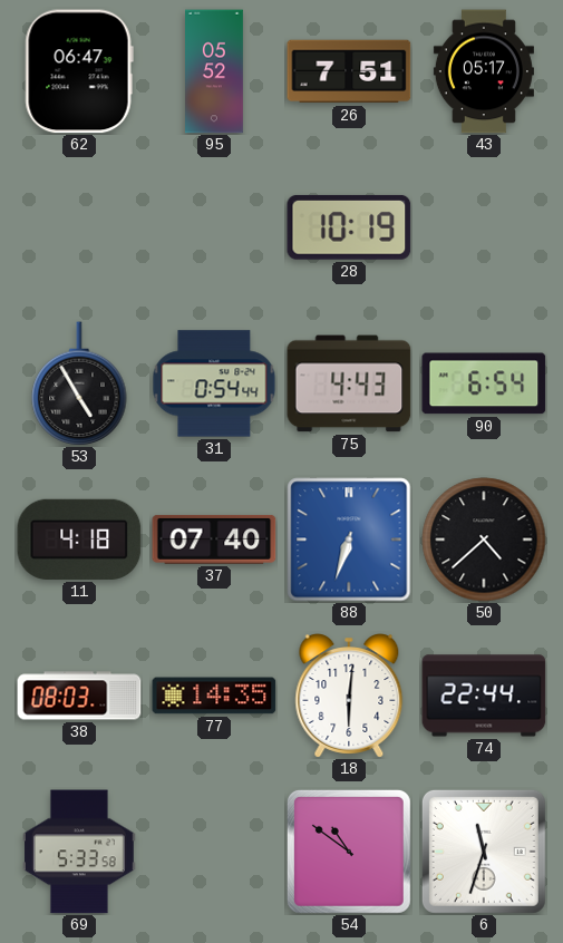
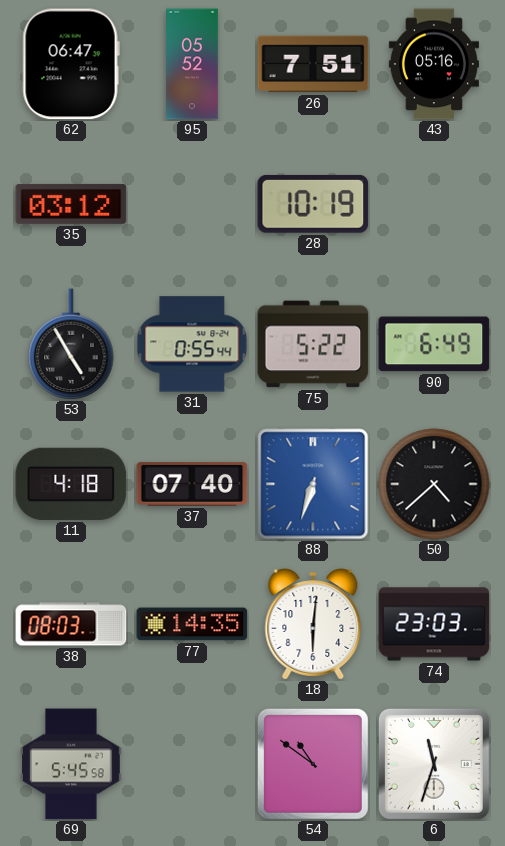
43: 05:17 -> 05:16 (434, 64)
35: none -> 03:12 (71, 204)
31: 0:54 -> 0:55 (192, 344)
75: 4:43 -> 5:22 (313, 344)
90: 6:54 -> 6:49 (434, 344)
74: 22:44 -> 23:03 (434, 624)
69: 5:33 -> 5:45 (72, 764)
